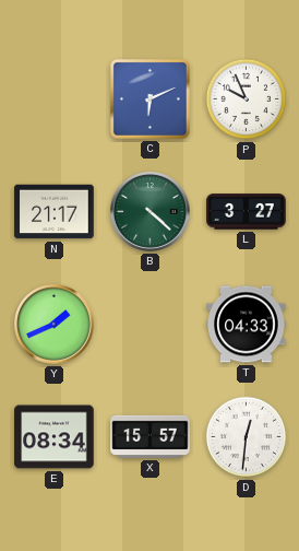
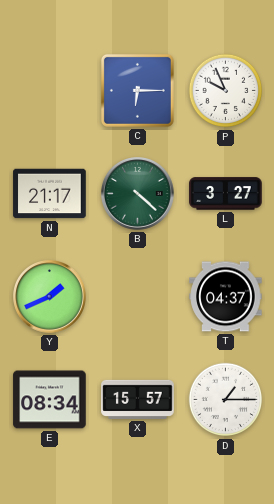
C: 6:11 -> 6:15 (137, 90)
T: 04:33 -> 04:37 (226, 297)
D: 12:31 -> 1:15 (226, 400)
